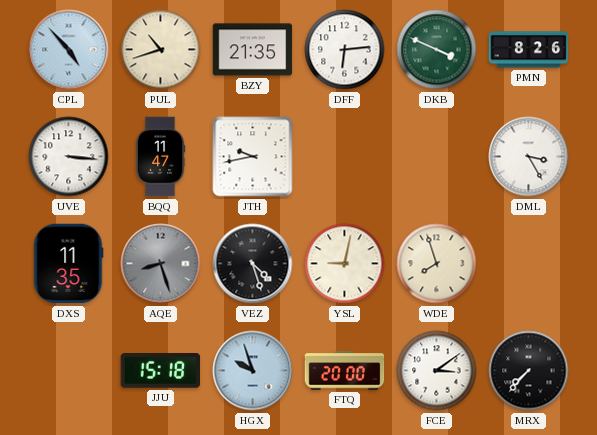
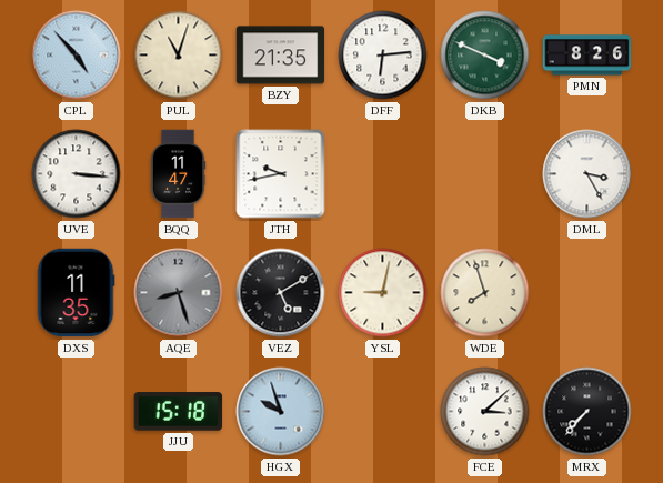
PUL: 10:42 -> 11:03 (179, 56)
VEZ: 4:27 -> 5:10 (281, 293)
FTQ: 20:00 -> none (345, 371)
FCE: 3:09 -> 3:08 (485, 412)
